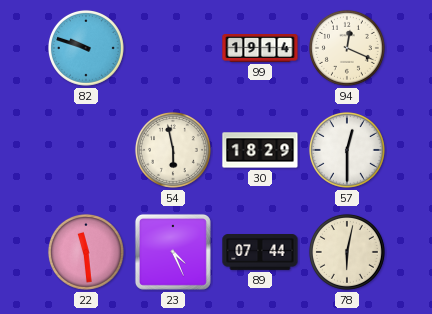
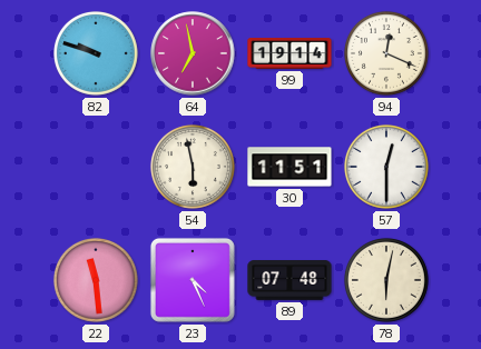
64: none -> 6:58 (193, 53)
30: 18:29 -> 11:51 (289, 167)
89: 07:44 -> 07:48 (289, 281)
